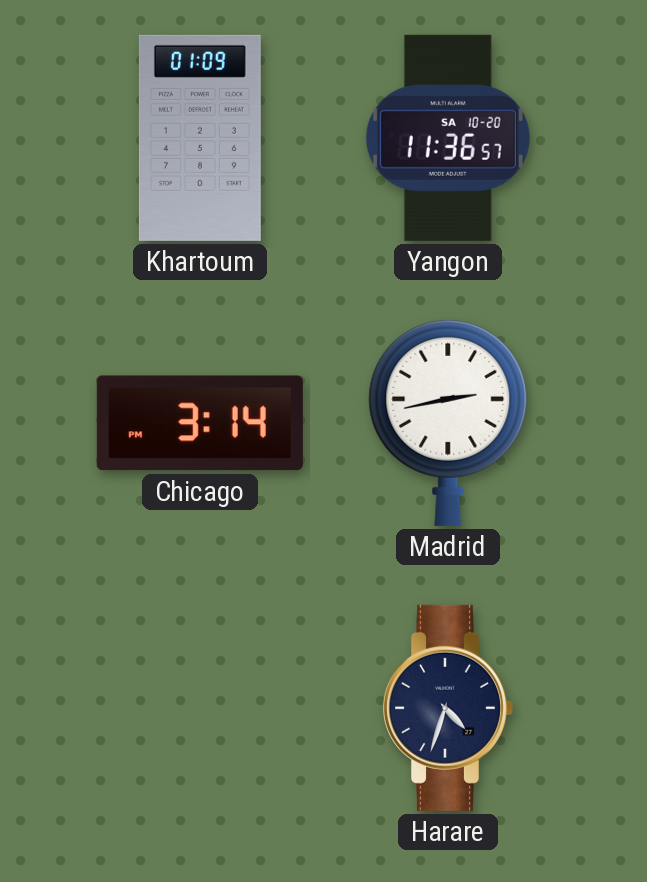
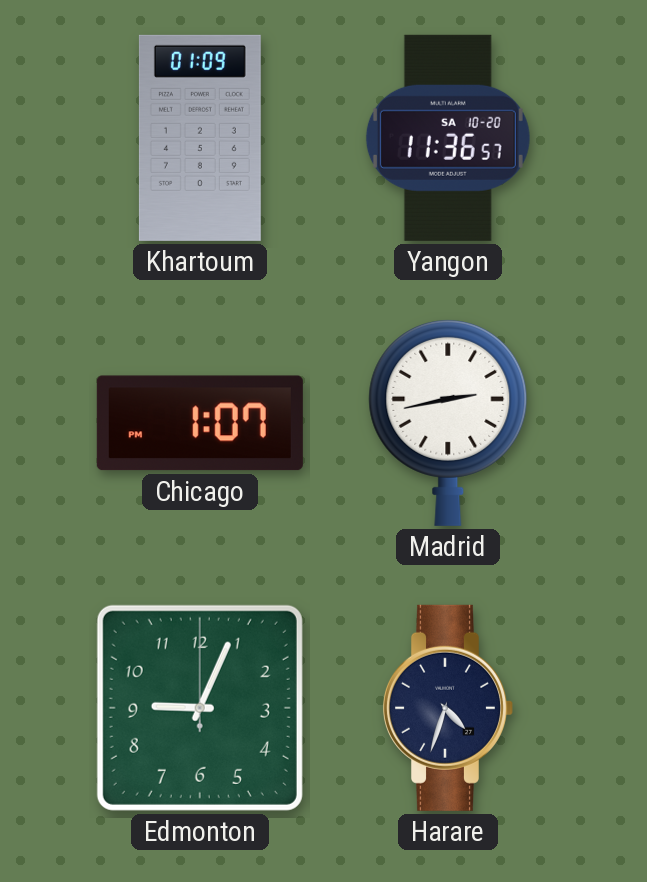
Chicago: 3:14 -> 1:07 (200, 423)
Edmonton: none -> 9:04 (200, 708)
